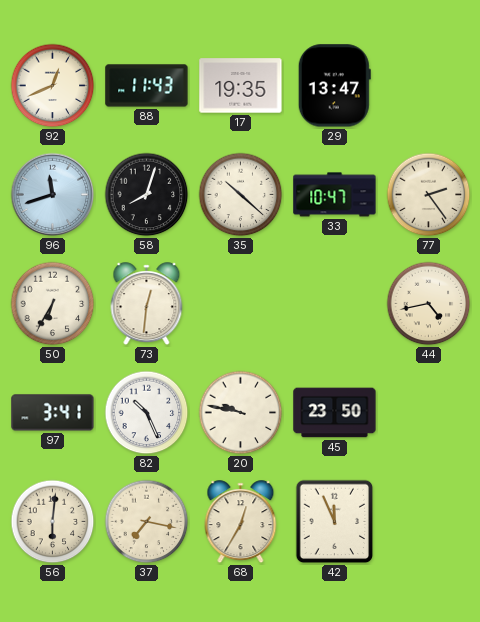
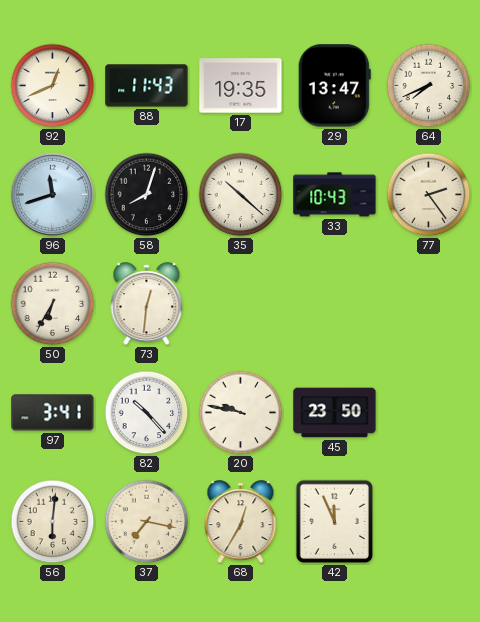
64: none -> 7:41 (429, 86)
33: 10:47 -> 10:43 (335, 195)
44: 4:43 -> none (429, 304)
82: 10:26 -> 10:23 (147, 413)
